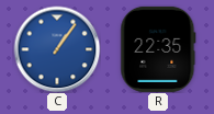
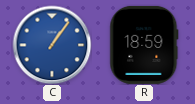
R: 22:35 -> 18:59 (144, 45)
